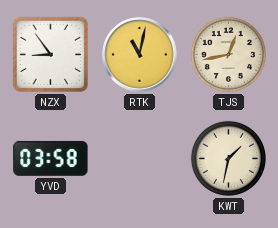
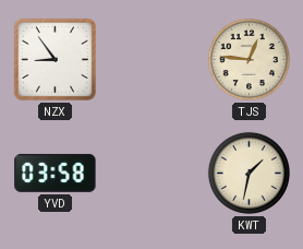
RTK: 11:02 -> none (140, 55)
TJS: 12:43 -> 12:46 (249, 59)
